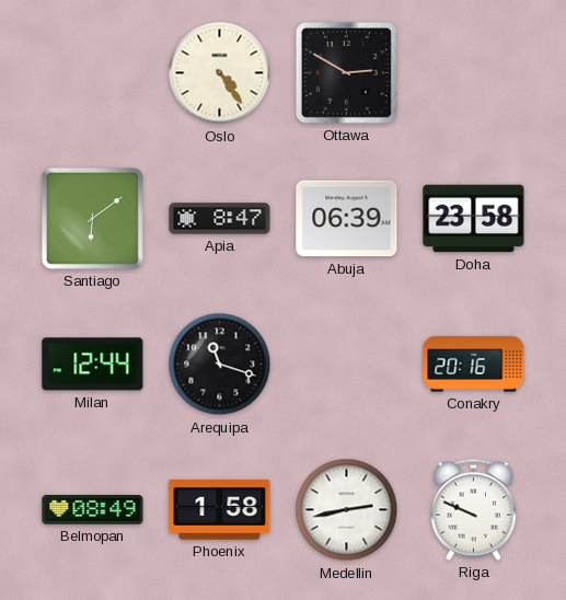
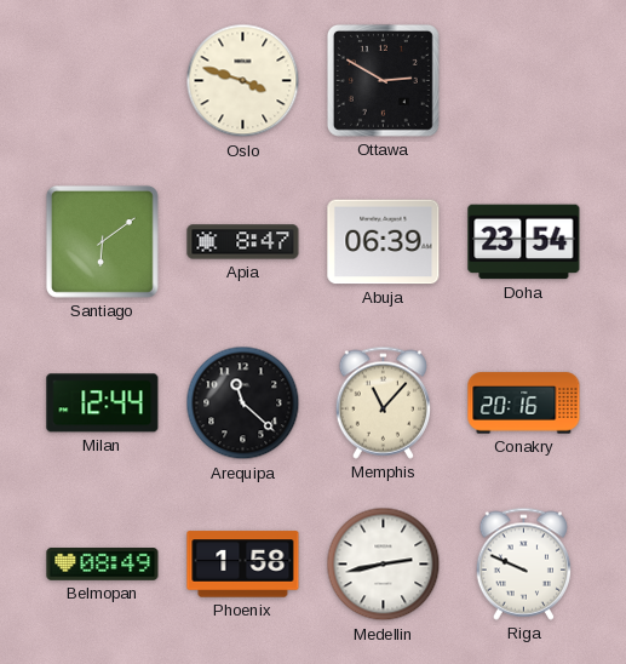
Oslo: 4:24 -> 3:48 (243, 81)
Doha: 23:58 -> 23:54 (524, 242)
Arequipa: 11:18 -> 11:22 (243, 403)
Memphis: none -> 11:07 (383, 402)
